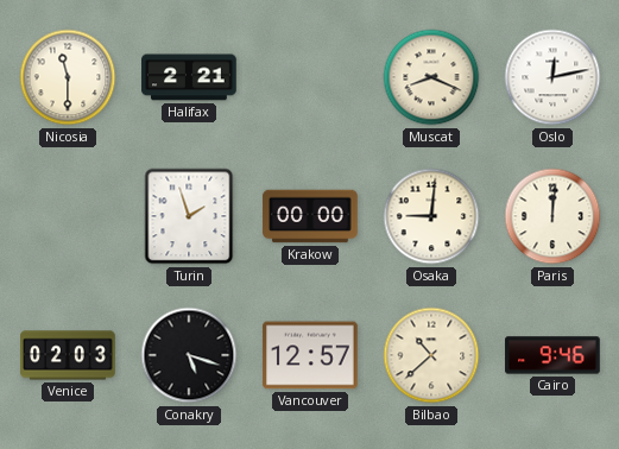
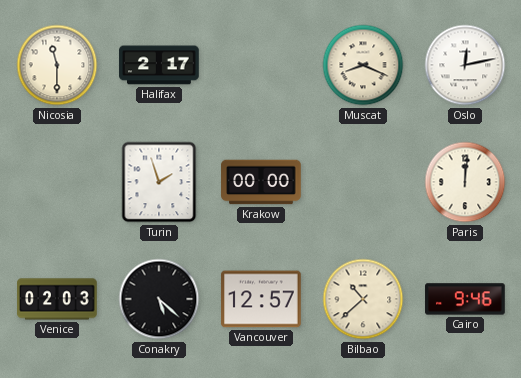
Halifax: 2:21 -> 2:17 (159, 65)
Osaka: 9:01 -> none (431, 216)
Conakry: 5:18 -> 5:22 (159, 299)
